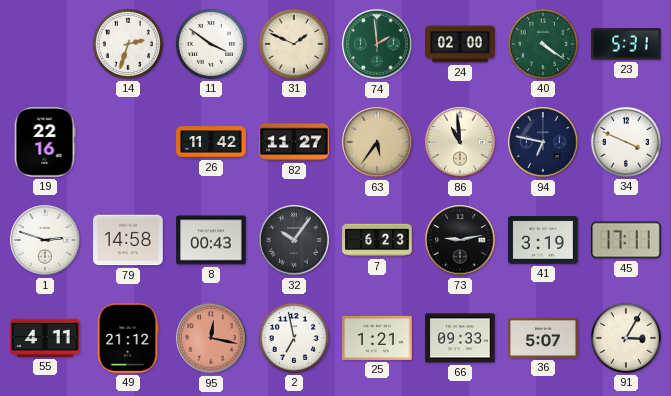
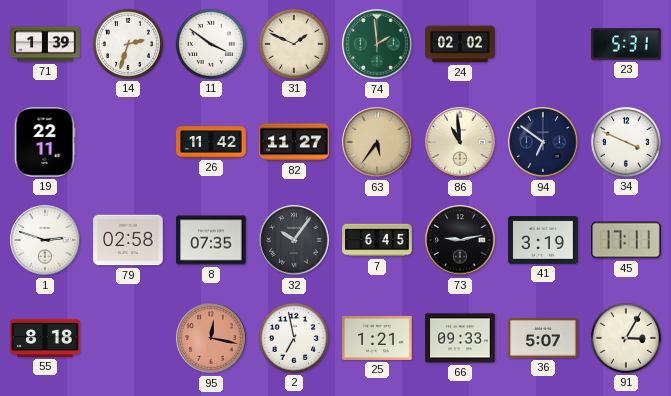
71: none -> 1:39 (45, 44)
24: 02:00 -> 02:02 (460, 44)
40: 4:21 -> none (543, 44)
19: 22:16 -> 22:11 (45, 142)
94: 6:47 -> 6:51 (543, 142)
79: 14:58 -> 02:58 (128, 240)
8: 00:43 -> 07:35 (211, 240)
7: 6:23 -> 6:45 (377, 240)
55: 4:11 -> 8:18 (45, 338)
49: 21:12 -> none (128, 338)
